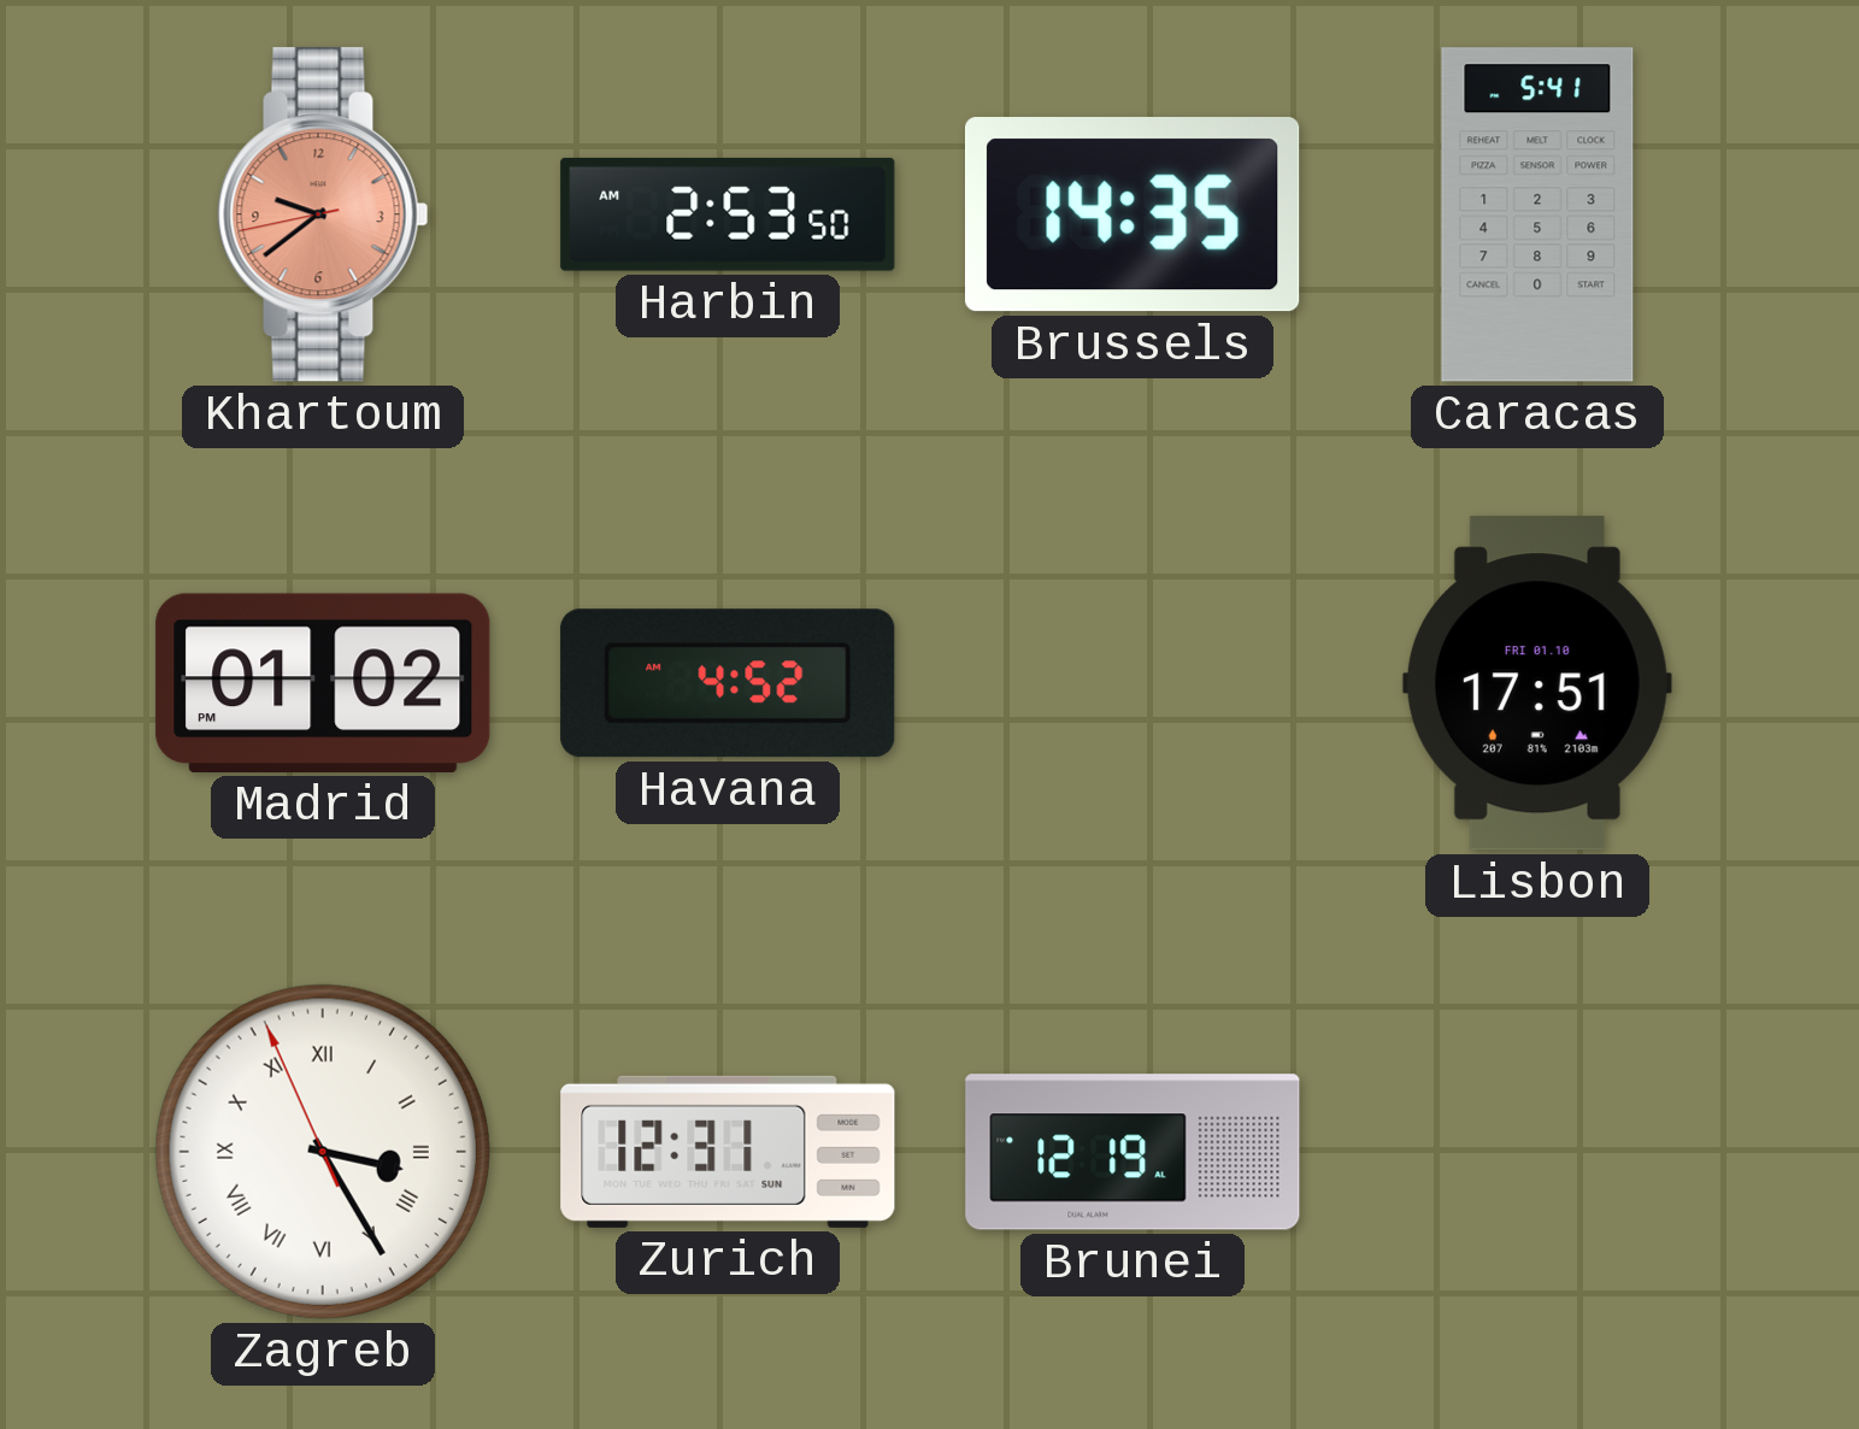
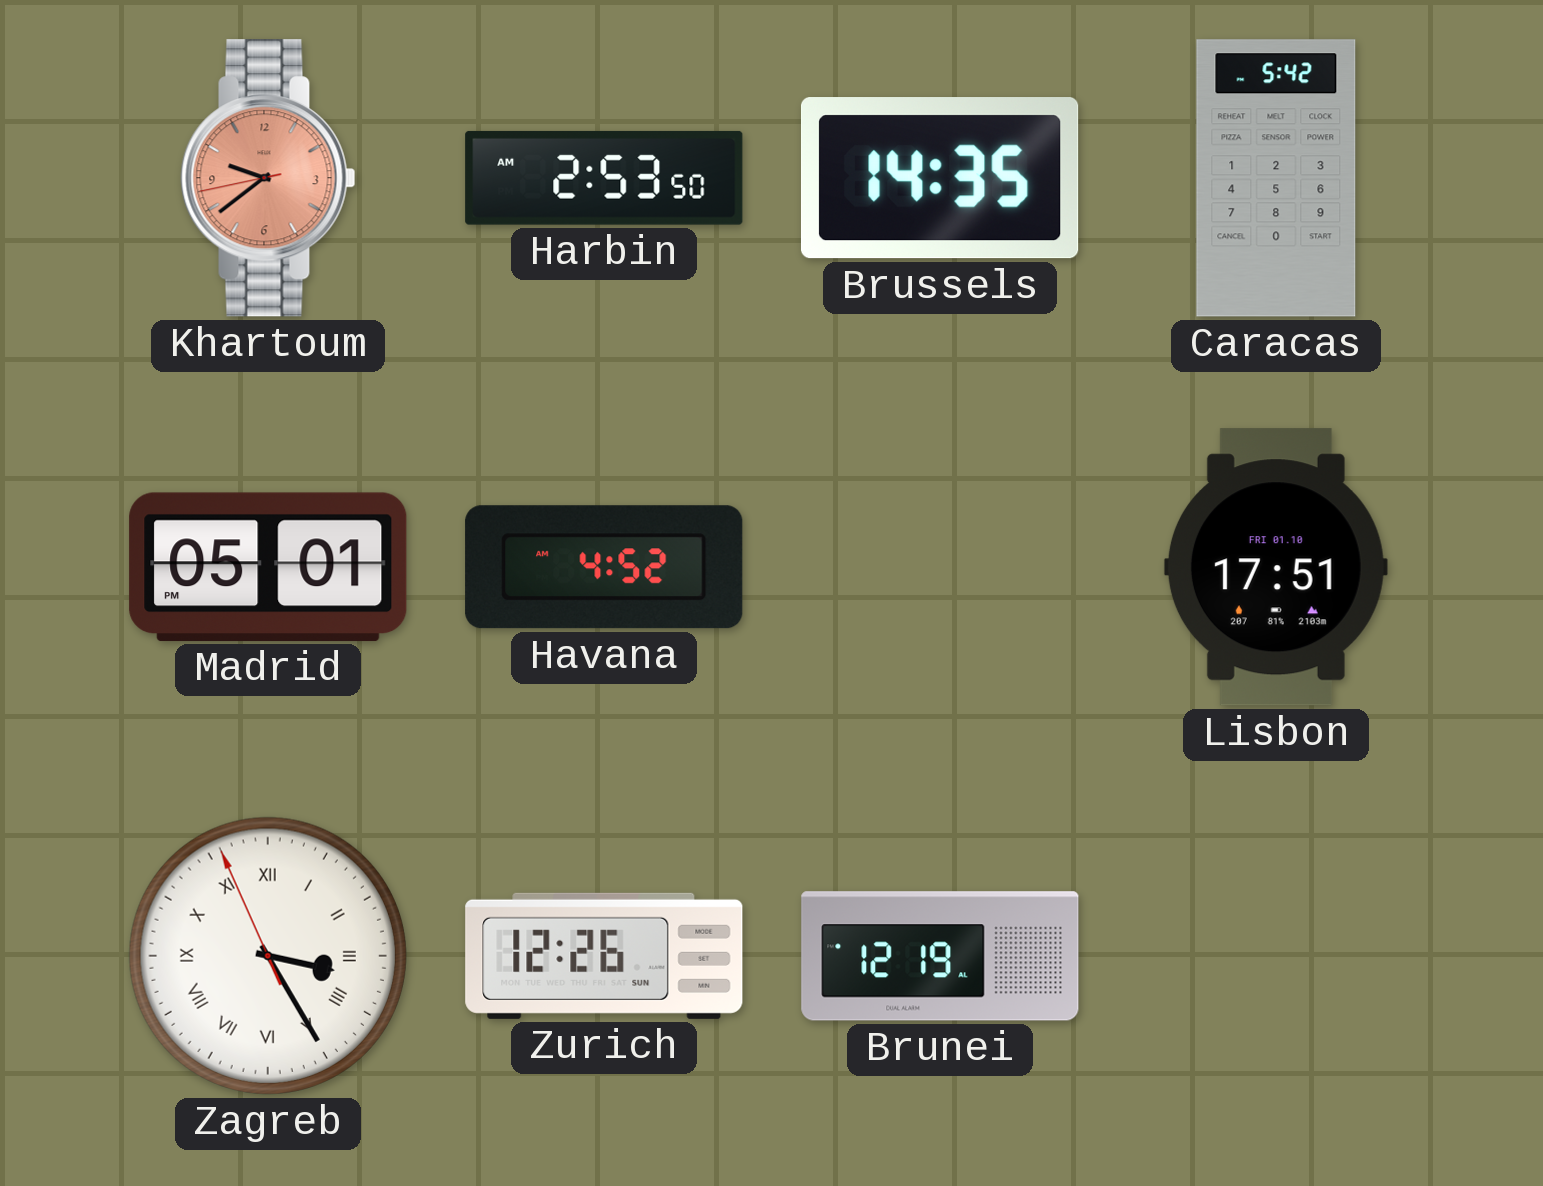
Caracas: 5:41 -> 5:42 (1276, 178)
Madrid: 01:02 -> 05:01 (268, 567)
Zurich: 12:31 -> 12:26 (604, 956)
